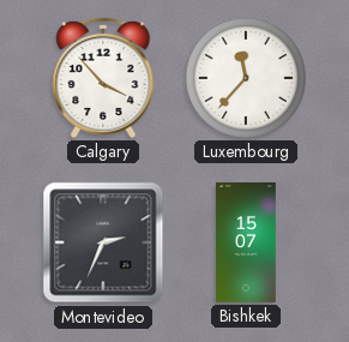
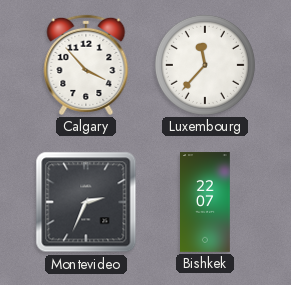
Bishkek: 15:07 -> 22:07 (206, 202)
